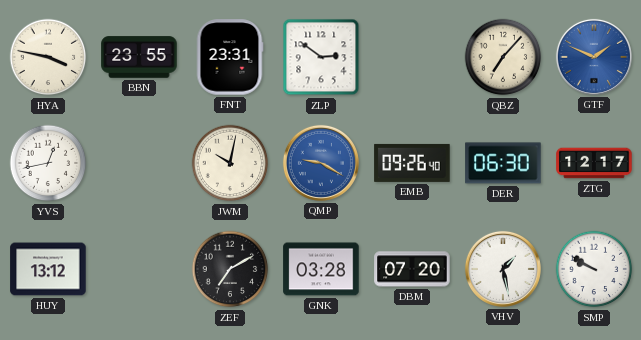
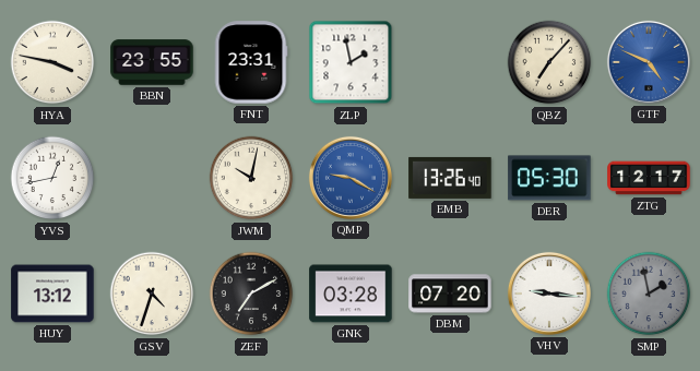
ZLP: 2:51 -> 1:58 (351, 62)
GTF: 1:49 -> 4:49 (649, 62)
EMB: 09:26 -> 13:26 (450, 178)
DER: 06:30 -> 05:30 (549, 178)
GSV: none -> 4:33 (152, 294)
VHV: 1:28 -> 9:16 (549, 294)
SMP: 9:50 -> 1:58 (649, 294)
SMP dial: white -> grey (649, 294)
